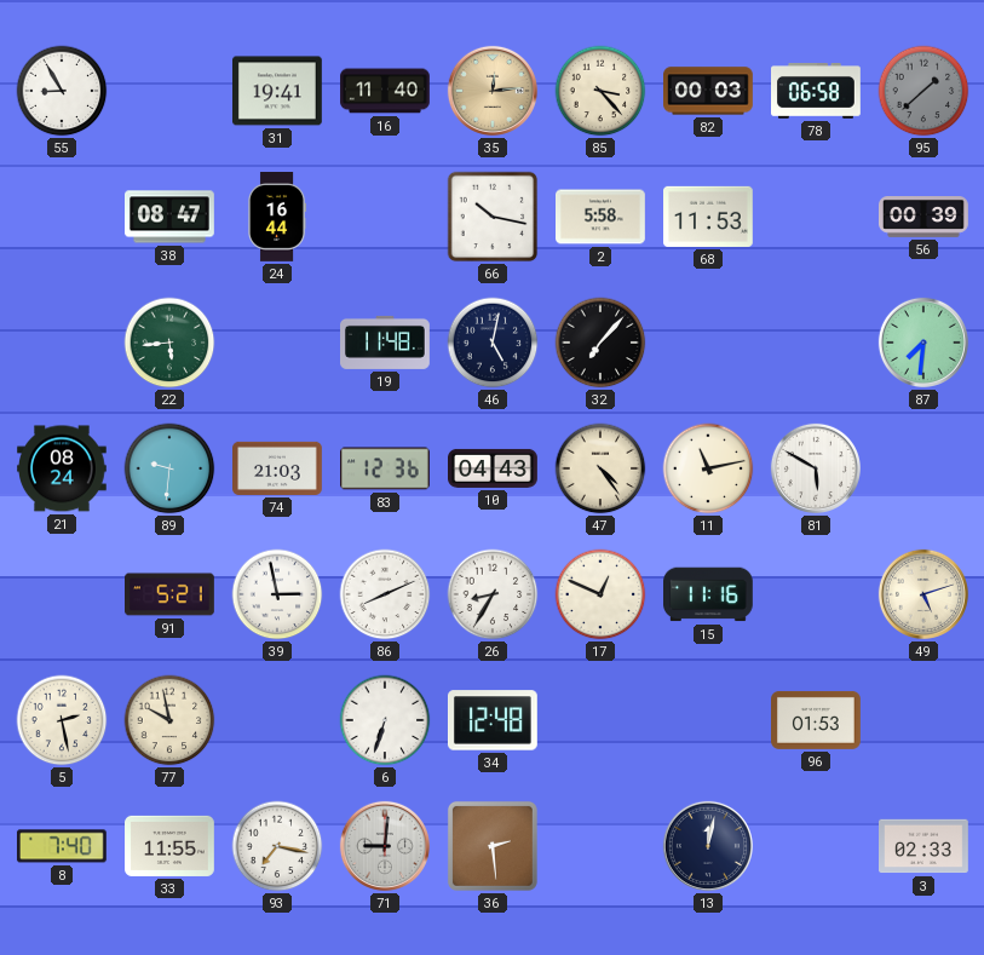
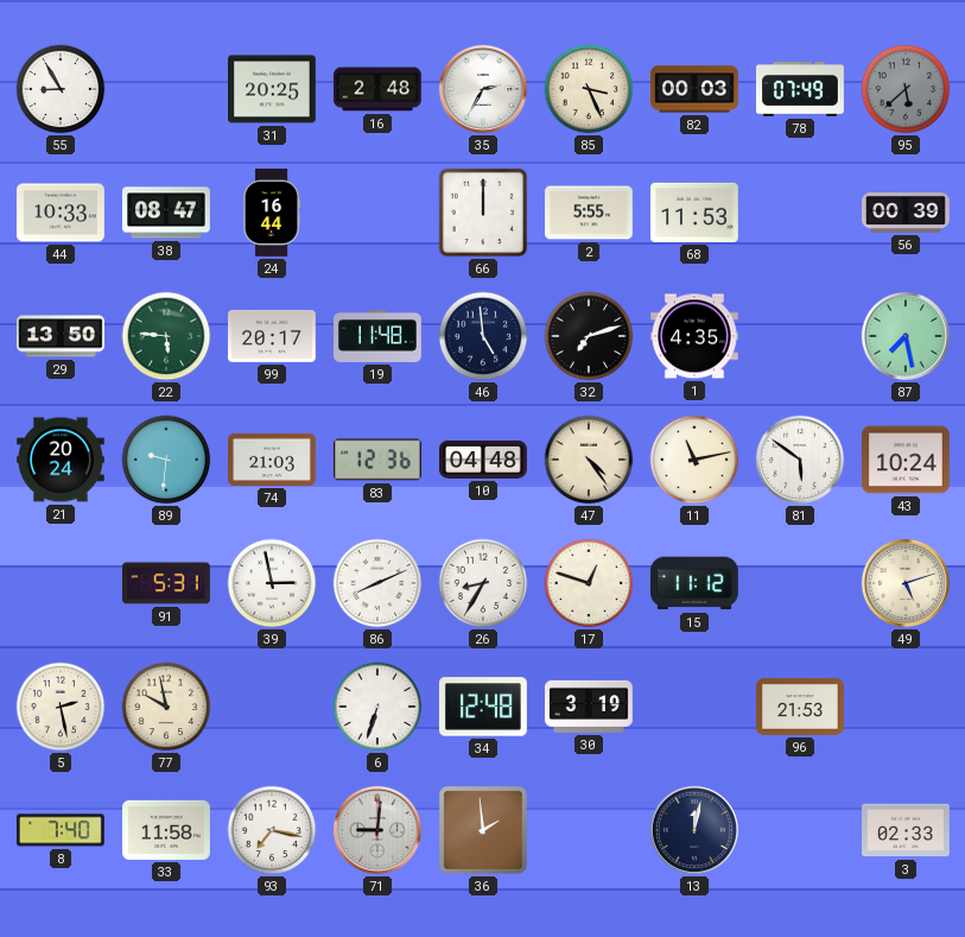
31: 19:41 -> 20:25 (273, 89)
16: 11:40 -> 2:48 (377, 89)
35: 12:14 -> 2:35 (483, 89)
35 dial: champagne -> white (483, 89)
85: 3:23 -> 3:26 (589, 89)
78: 06:58 -> 07:49 (801, 90)
95: 1:38 -> 5:38 (906, 89)
44: none -> 10:33 (62, 213)
66: 10:17 -> 12:00 (483, 213)
2: 5:58 -> 5:55 (590, 213)
29: none -> 13:50 (61, 336)
22: 5:44 -> 5:46 (166, 336)
99: none -> 20:17 (273, 336)
46: 5:02 -> 4:59 (483, 336)
32: 7:07 -> 7:12 (589, 336)
1: none -> 4:35 (696, 336)
87: 7:31 -> 7:28 (906, 336)
21: 08:24 -> 20:24 (62, 460)
10: 04:43 -> 04:48 (484, 460)
81: 5:50 -> 5:51 (800, 460)
43: none -> 10:24 (907, 460)
91: 5:21 -> 5:31 (167, 583)
17: 12:49 -> 12:48 (589, 583)
15: 11:16 -> 11:12 (696, 583)
30: none -> 3:19 (590, 707)
96: 01:53 -> 21:53 (801, 707)
33: 11:55 -> 11:58 (167, 830)
36: 2:29 -> 1:59 (483, 830)
